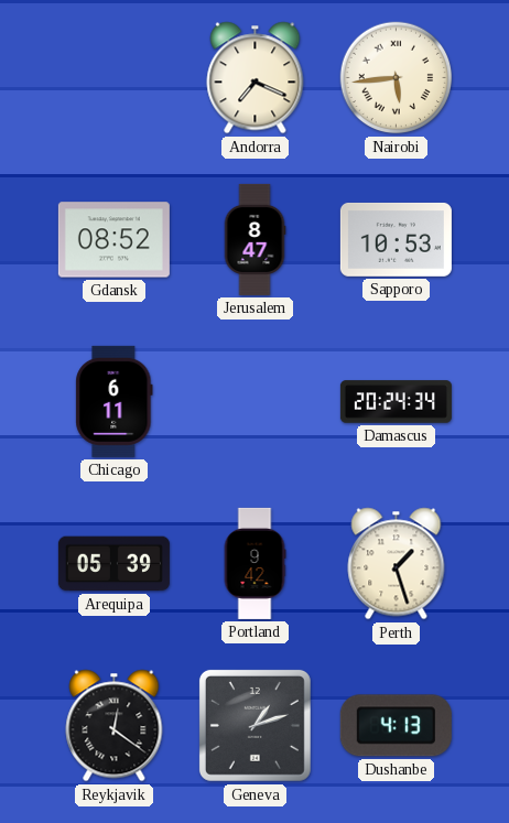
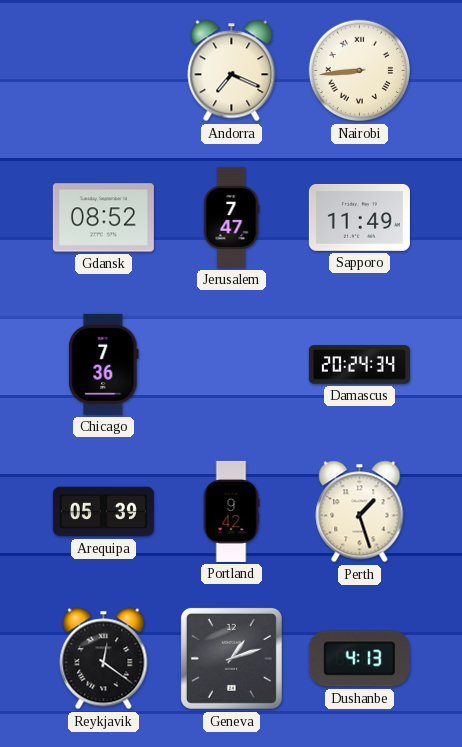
Nairobi: 5:44 -> 8:44 (360, 71)
Jerusalem: 8:47 -> 7:47 (231, 217)
Sapporo: 10:53 -> 11:49 (359, 217)
Chicago: 6:11 -> 7:36 (104, 364)
